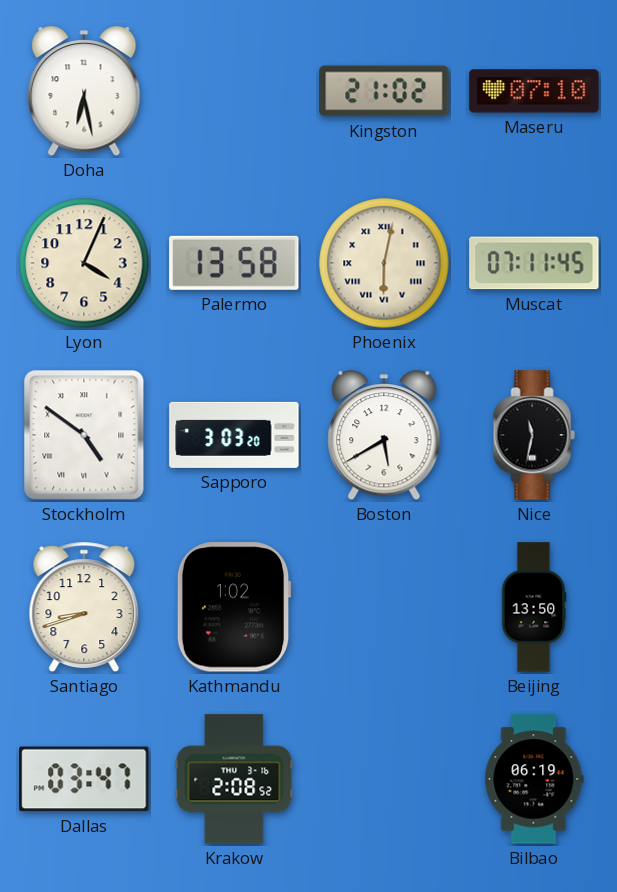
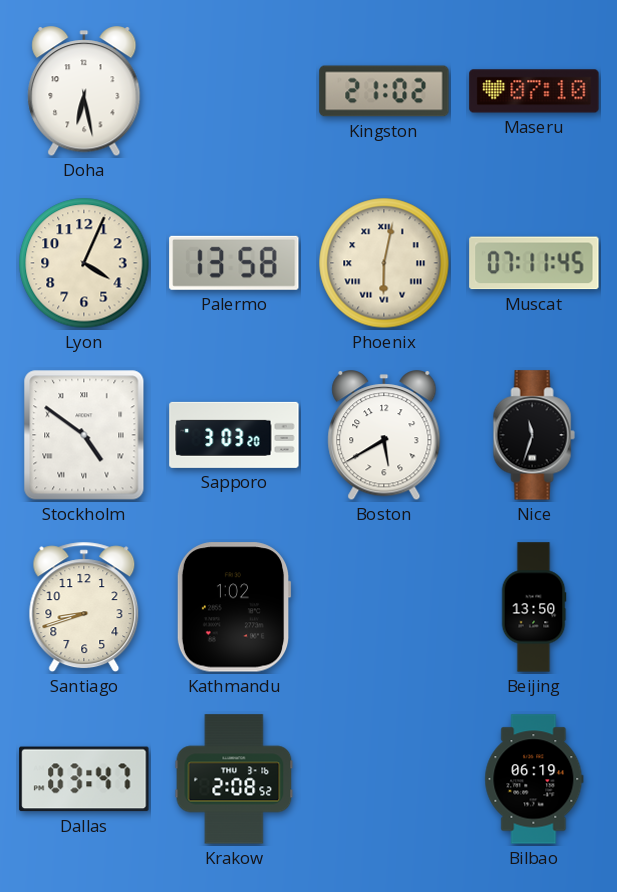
Nice: 11:32 -> 11:33 (534, 435)
